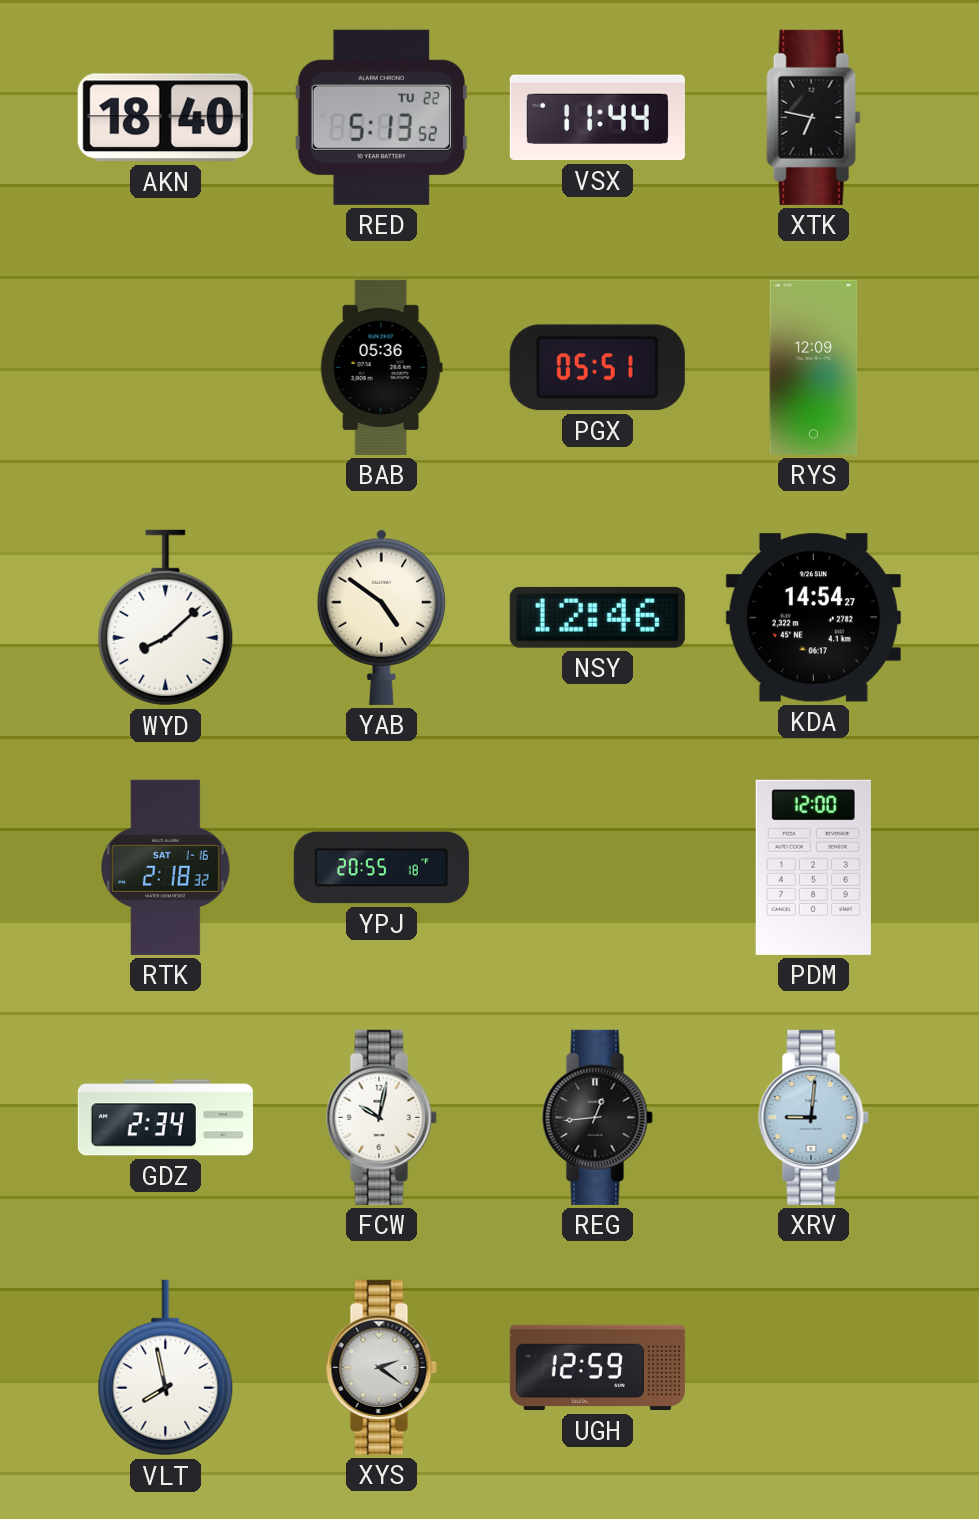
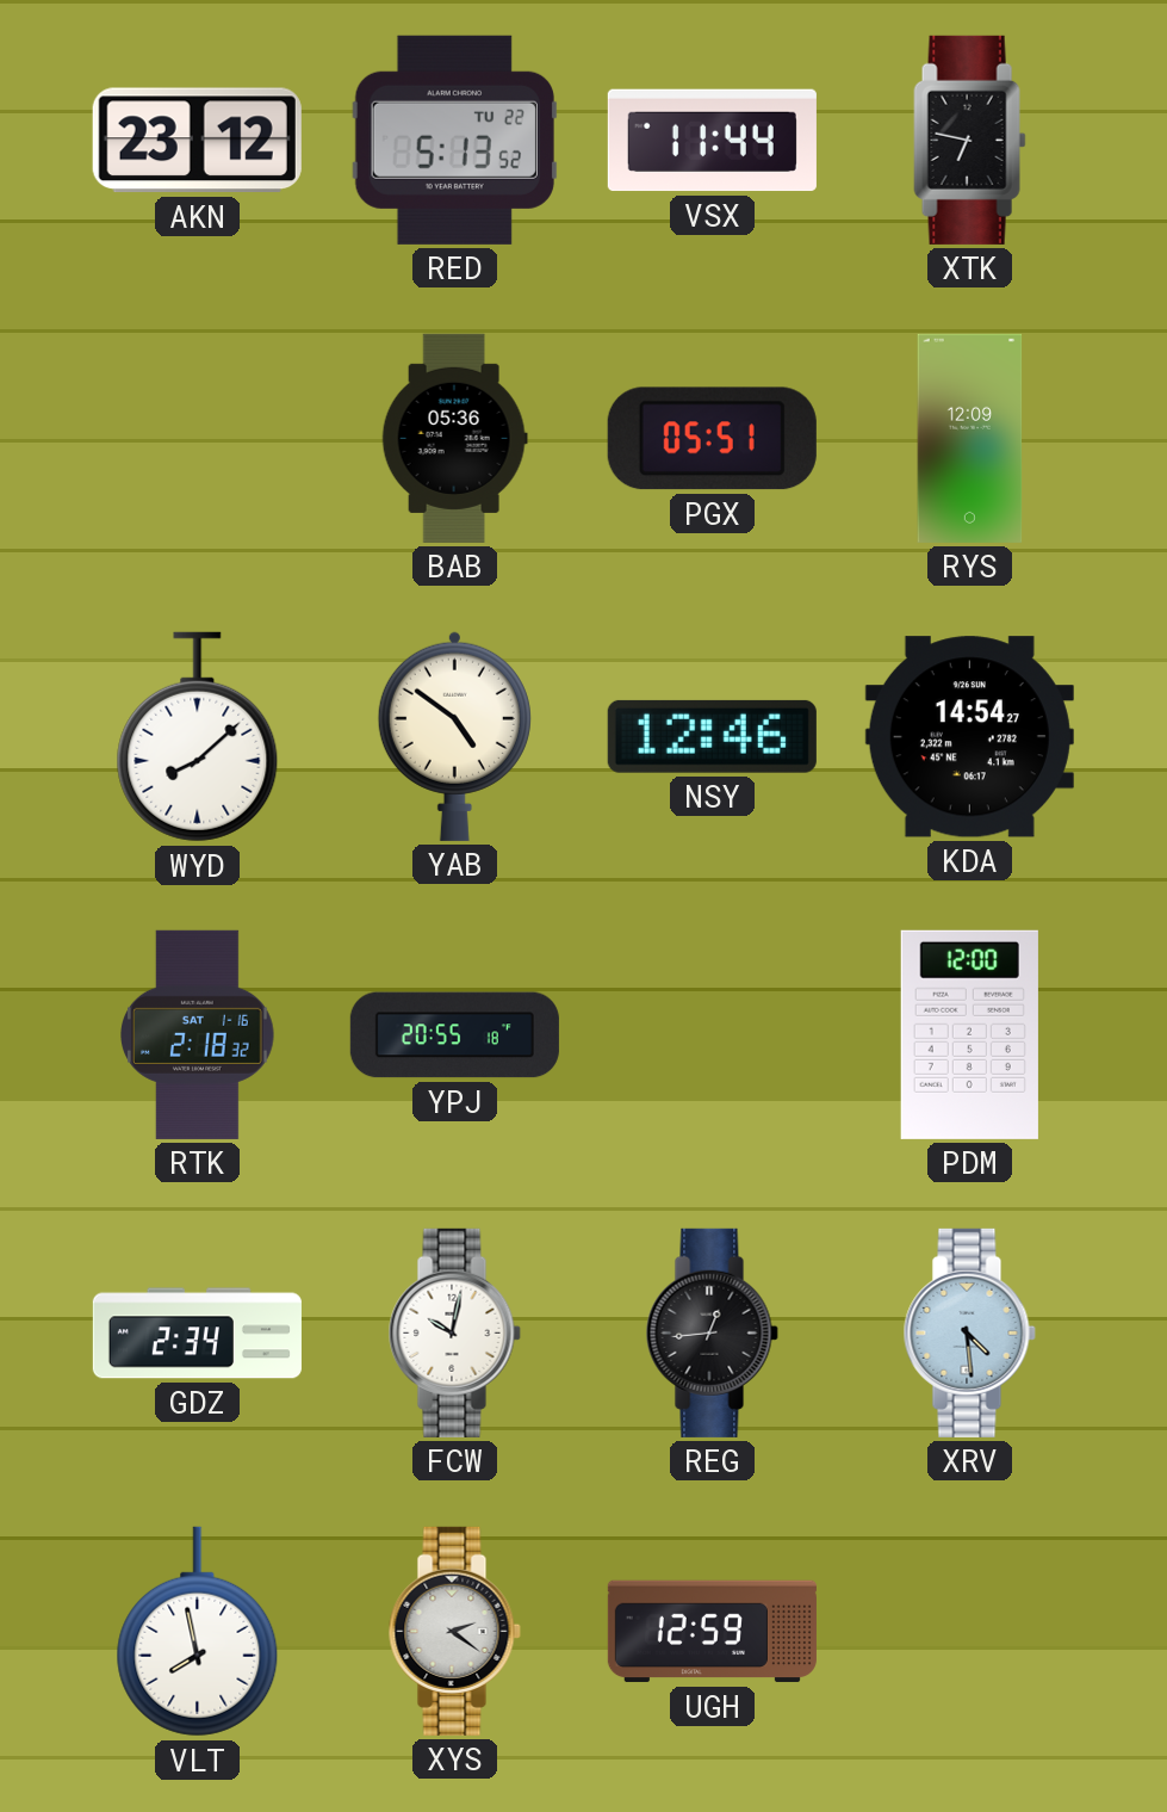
AKN: 18:40 -> 23:12 (197, 141)
XRV: 9:01 -> 4:29 (969, 1332)
